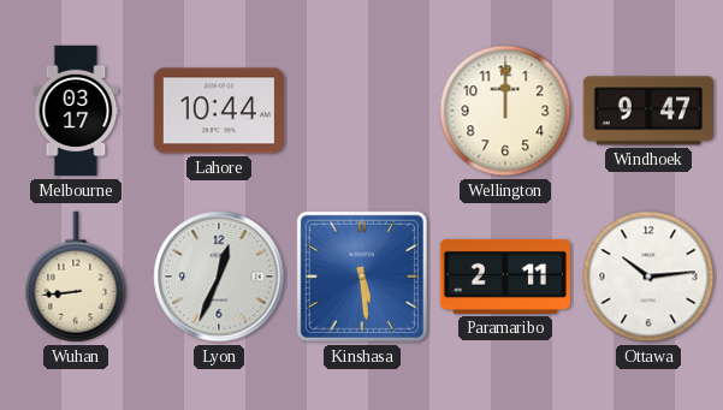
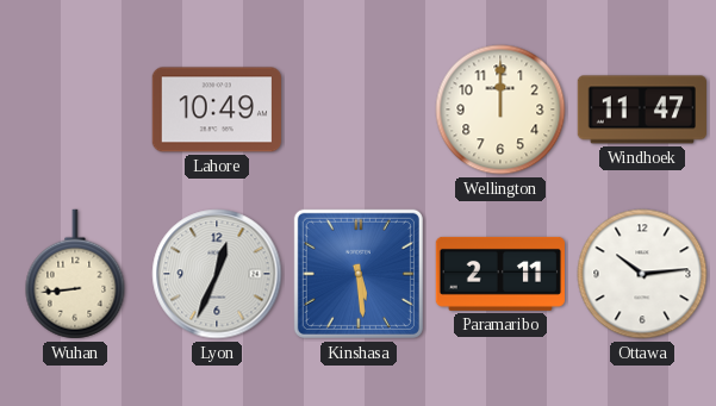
Melbourne: 03:17 -> none (76, 111)
Lahore: 10:44 -> 10:49 (216, 110)
Windhoek: 9:47 -> 11:47 (641, 110)
